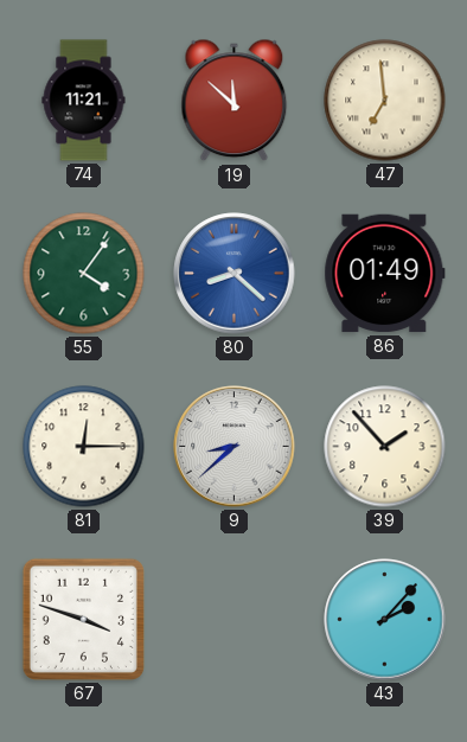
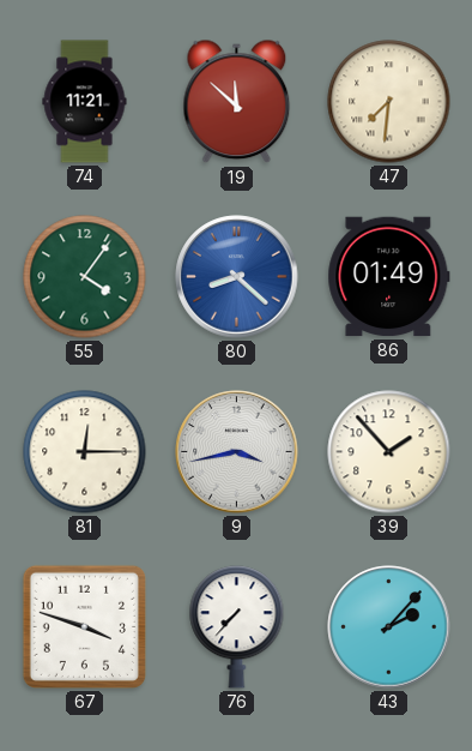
47: 6:59 -> 7:31 (389, 102)
9: 8:38 -> 3:43 (237, 452)
76: none -> 7:37 (237, 627)
